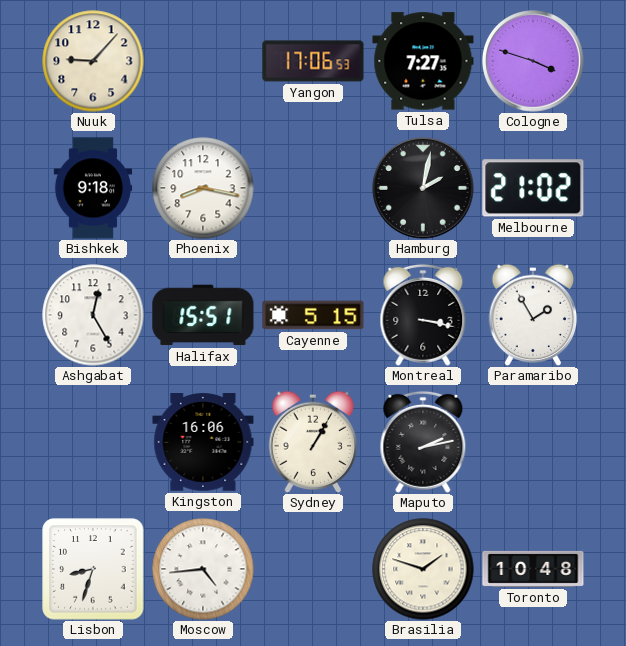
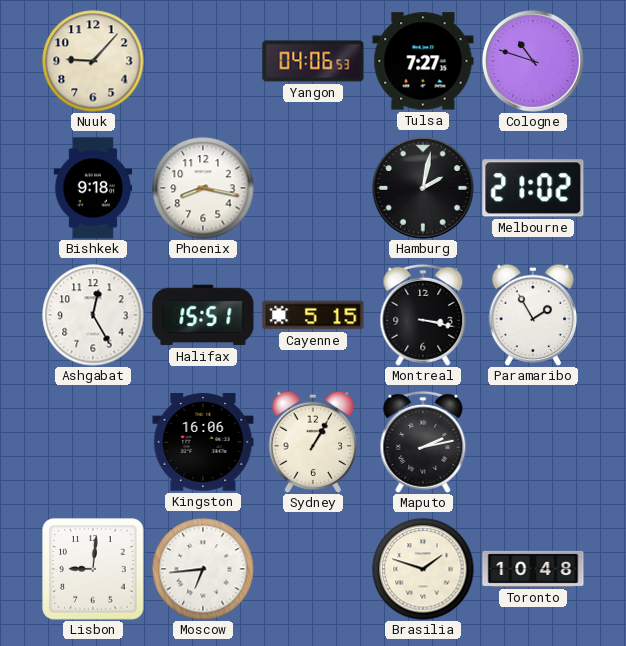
Yangon: 17:06 -> 04:06 (313, 61)
Cologne: 3:48 -> 10:48 (534, 62)
Lisbon: 8:33 -> 9:01 (93, 569)
Moscow: 4:44 -> 6:44 (203, 569)
